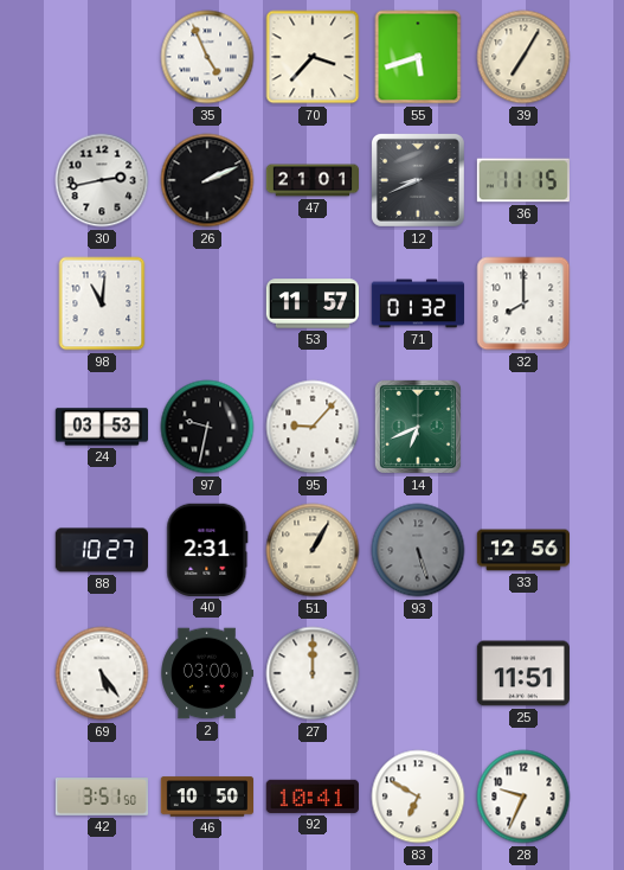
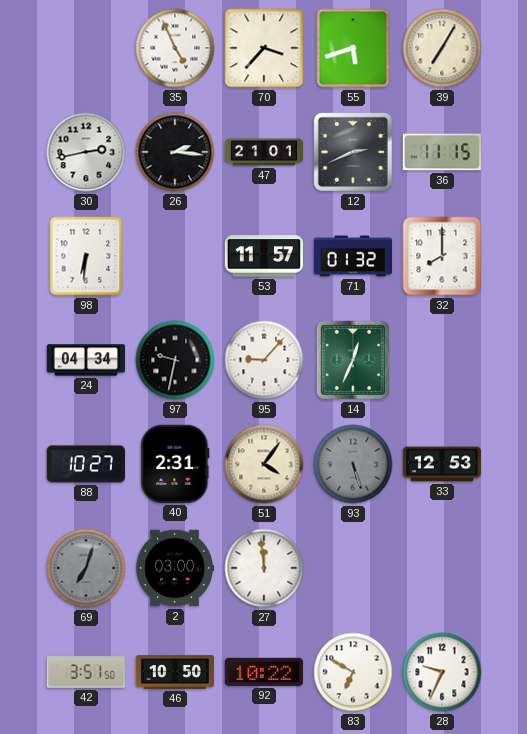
26: 2:11 -> 2:16 (175, 152)
12: 8:41 -> 2:41 (353, 152)
98: 11:01 -> 6:31 (86, 256)
24: 03:53 -> 04:34 (85, 360)
14: 6:41 -> 12:34 (353, 360)
51: 1:05 -> 4:06 (264, 464)
33: 12:56 -> 12:53 (441, 464)
69: 5:24 -> 7:03 (86, 568)
69 dial: white -> grey (86, 568)
27: 12:00 -> 11:59 (264, 568)
25: 11:51 -> none (522, 673)
92: 10:41 -> 10:22 (264, 672)
